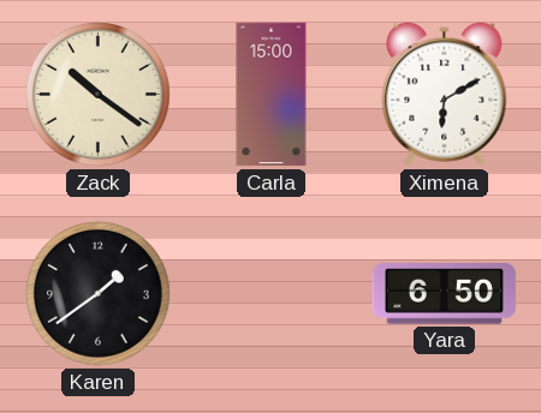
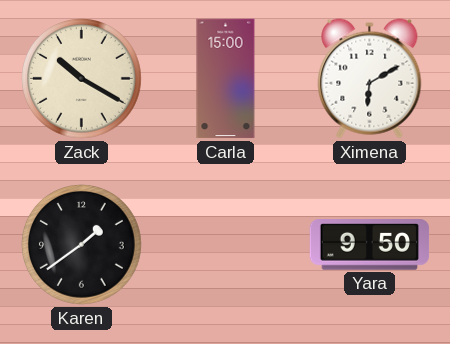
Zack: 10:21 -> 10:20 (82, 79)
Yara: 6:50 -> 9:50 (370, 245)
